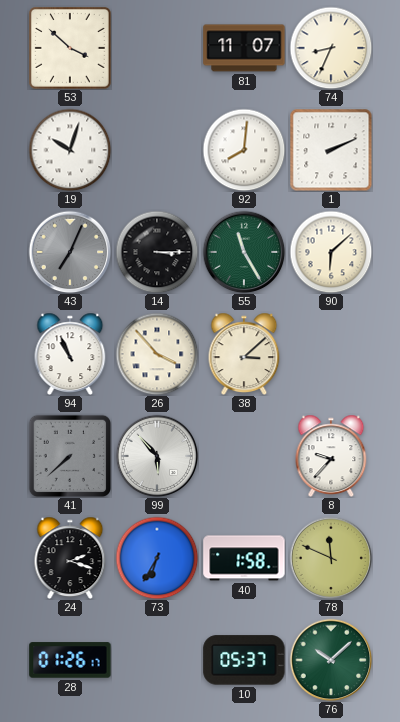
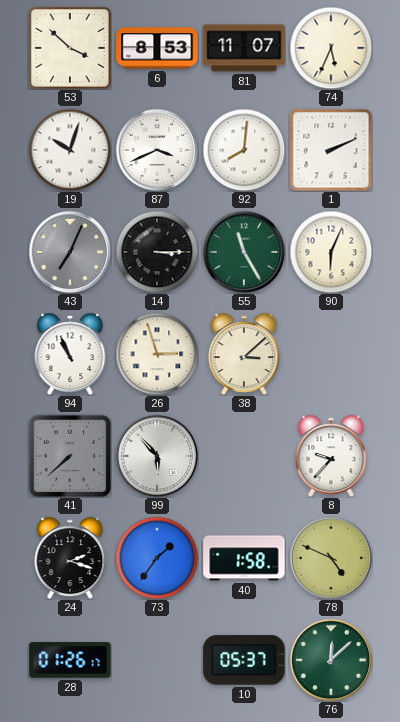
6: none -> 8:53 (157, 48)
74: 8:34 -> 5:34 (331, 48)
87: none -> 3:41 (157, 150)
90: 6:08 -> 6:04 (331, 252)
26: 3:53 -> 2:57 (157, 354)
73: 6:35 -> 1:36 (157, 558)
78: 11:49 -> 4:49 (331, 558)
76: 10:08 -> 12:08 (331, 660)
